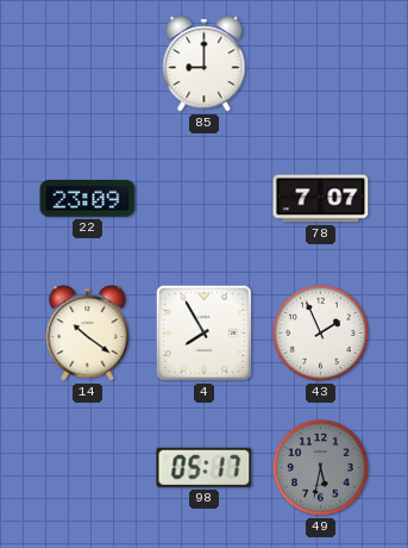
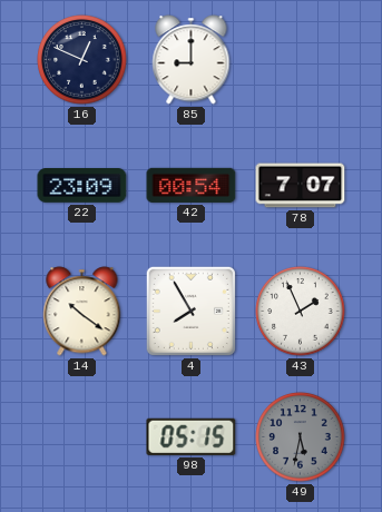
16: none -> 12:49 (82, 60)
42: none -> 00:54 (192, 185)
98: 05:17 -> 05:15 (192, 436)
